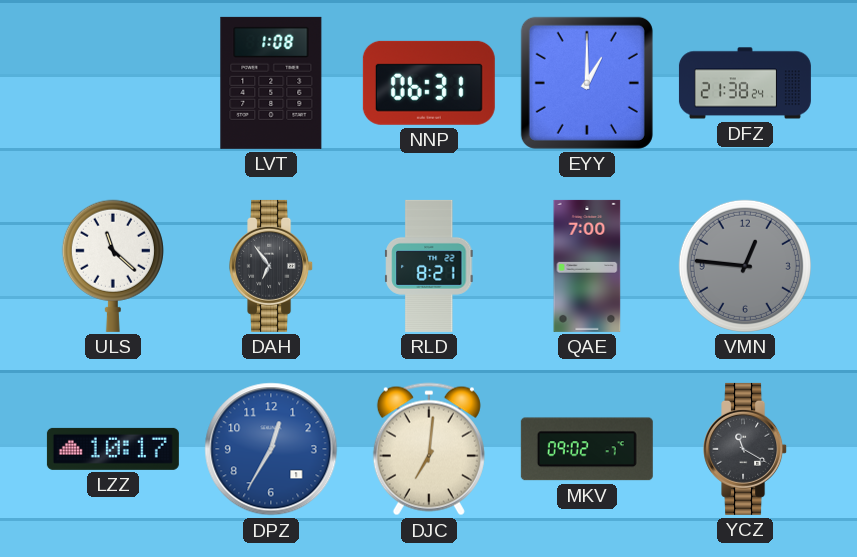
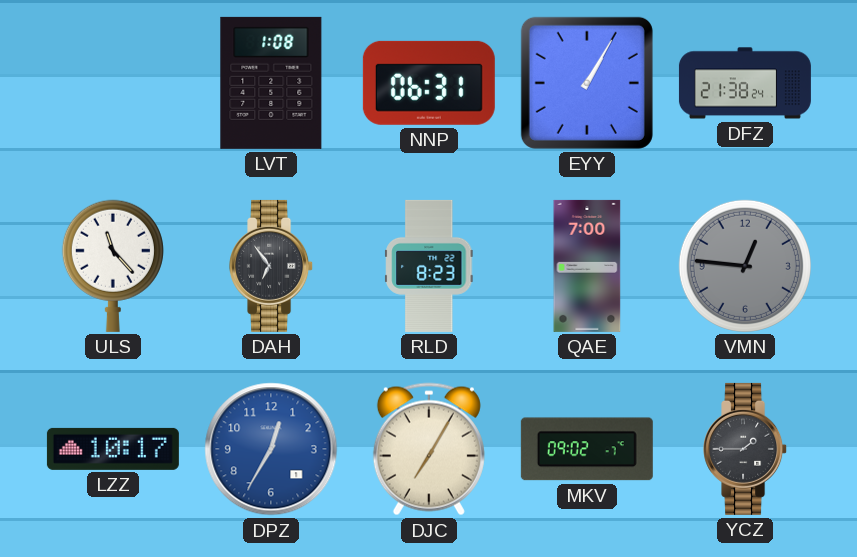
EYY: 1:00 -> 1:05 (587, 83)
ULS: 11:22 -> 11:23 (113, 266)
RLD: 8:21 -> 8:23 (429, 266)
DJC: 7:01 -> 7:05 (429, 449)
YCZ: 11:20 -> 1:45 (746, 449)
